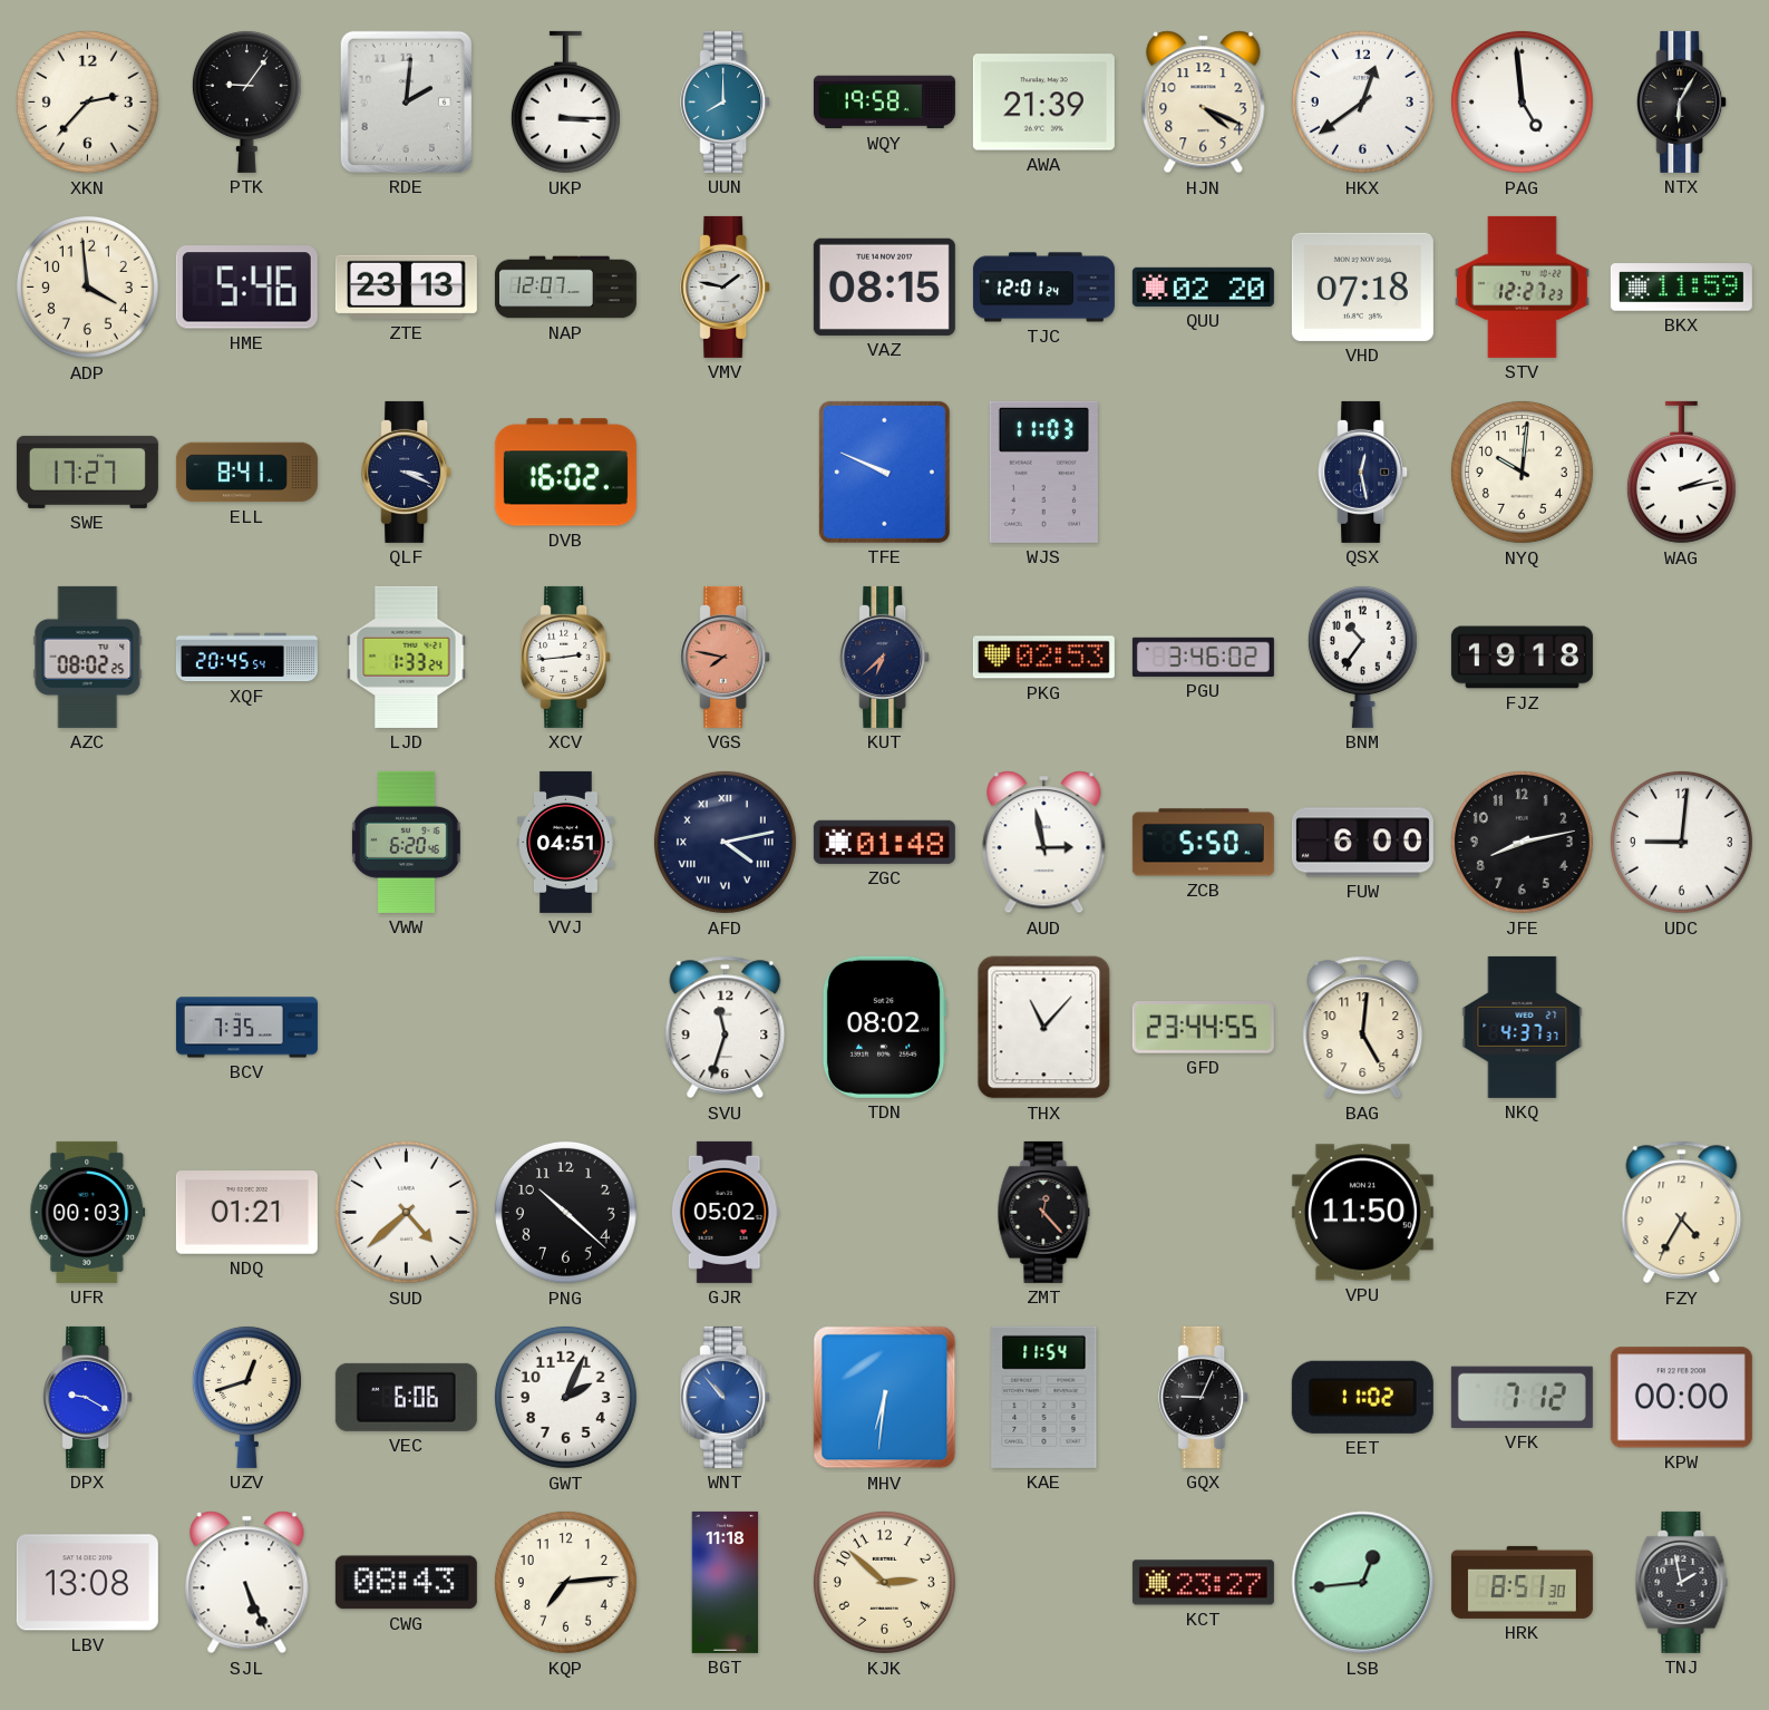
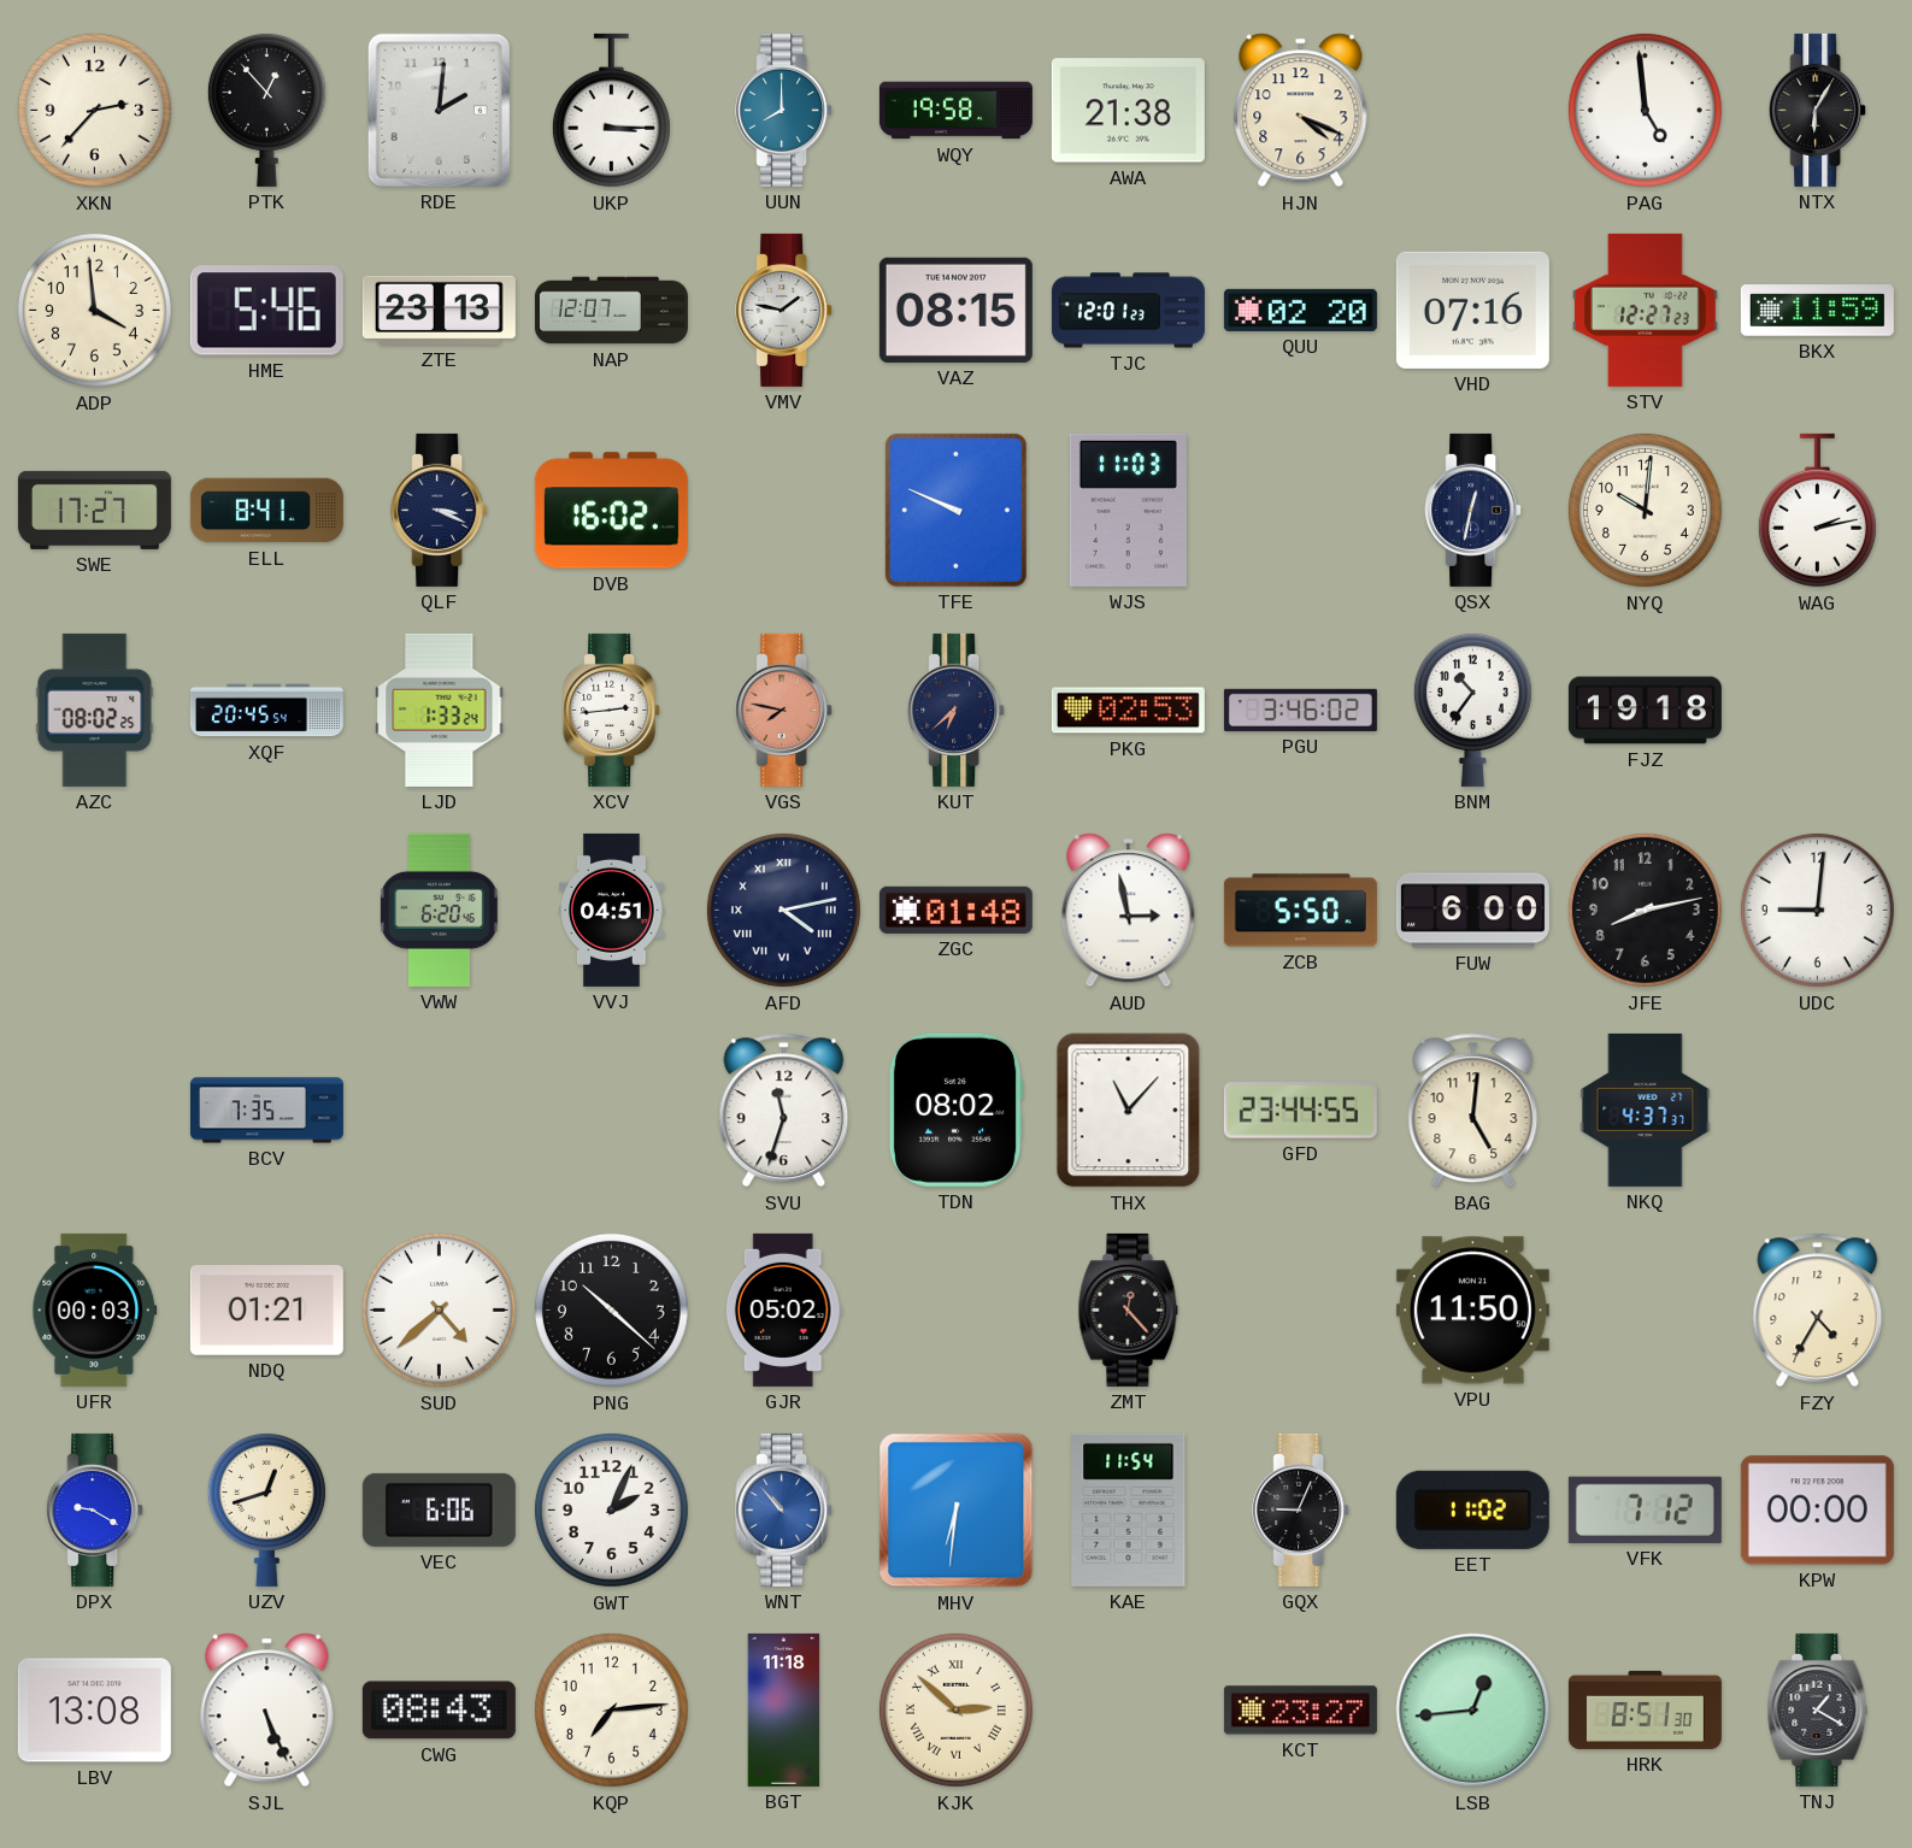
PTK: 9:06 -> 12:53 (266, 110)
AWA: 21:39 -> 21:38 (1128, 111)
HKX: 12:39 -> none (1362, 101)
TJC: 12:01:24 -> 12:01:23 (1128, 311)
VHD: 07:18 -> 07:16 (1472, 310)
QSX: 12:28 -> 12:32 (1473, 510)
KJK numerals: Arabic -> Roman (955, 1709)
TNJ: 1:58 -> 1:20 (1818, 1709)
